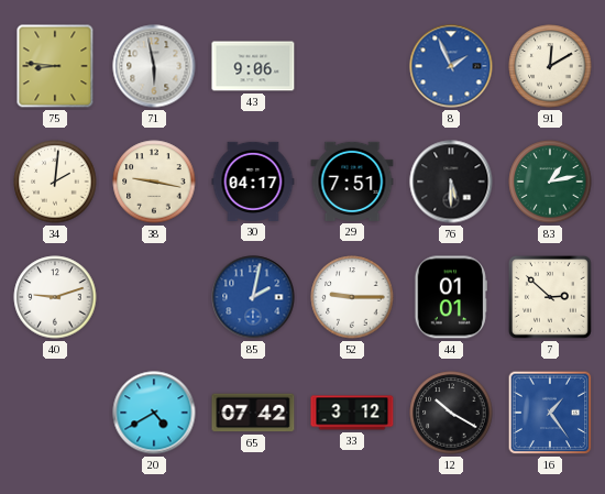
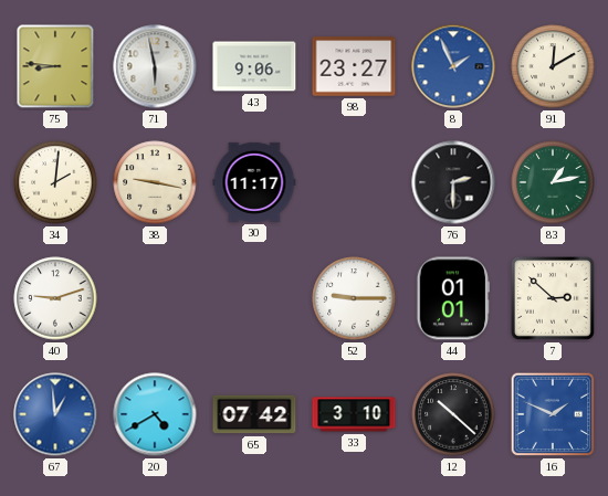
98: none -> 23:27 (354, 66)
30: 04:17 -> 11:17 (254, 182)
29: 7:51 -> none (352, 182)
76: 5:30 -> 2:30 (453, 182)
85: 2:02 -> none (253, 297)
67: none -> 12:59 (55, 414)
33: 3:12 -> 3:10 (354, 414)
12: 10:20 -> 10:22 (453, 414)
16: 1:24 -> 1:49 (553, 414)
